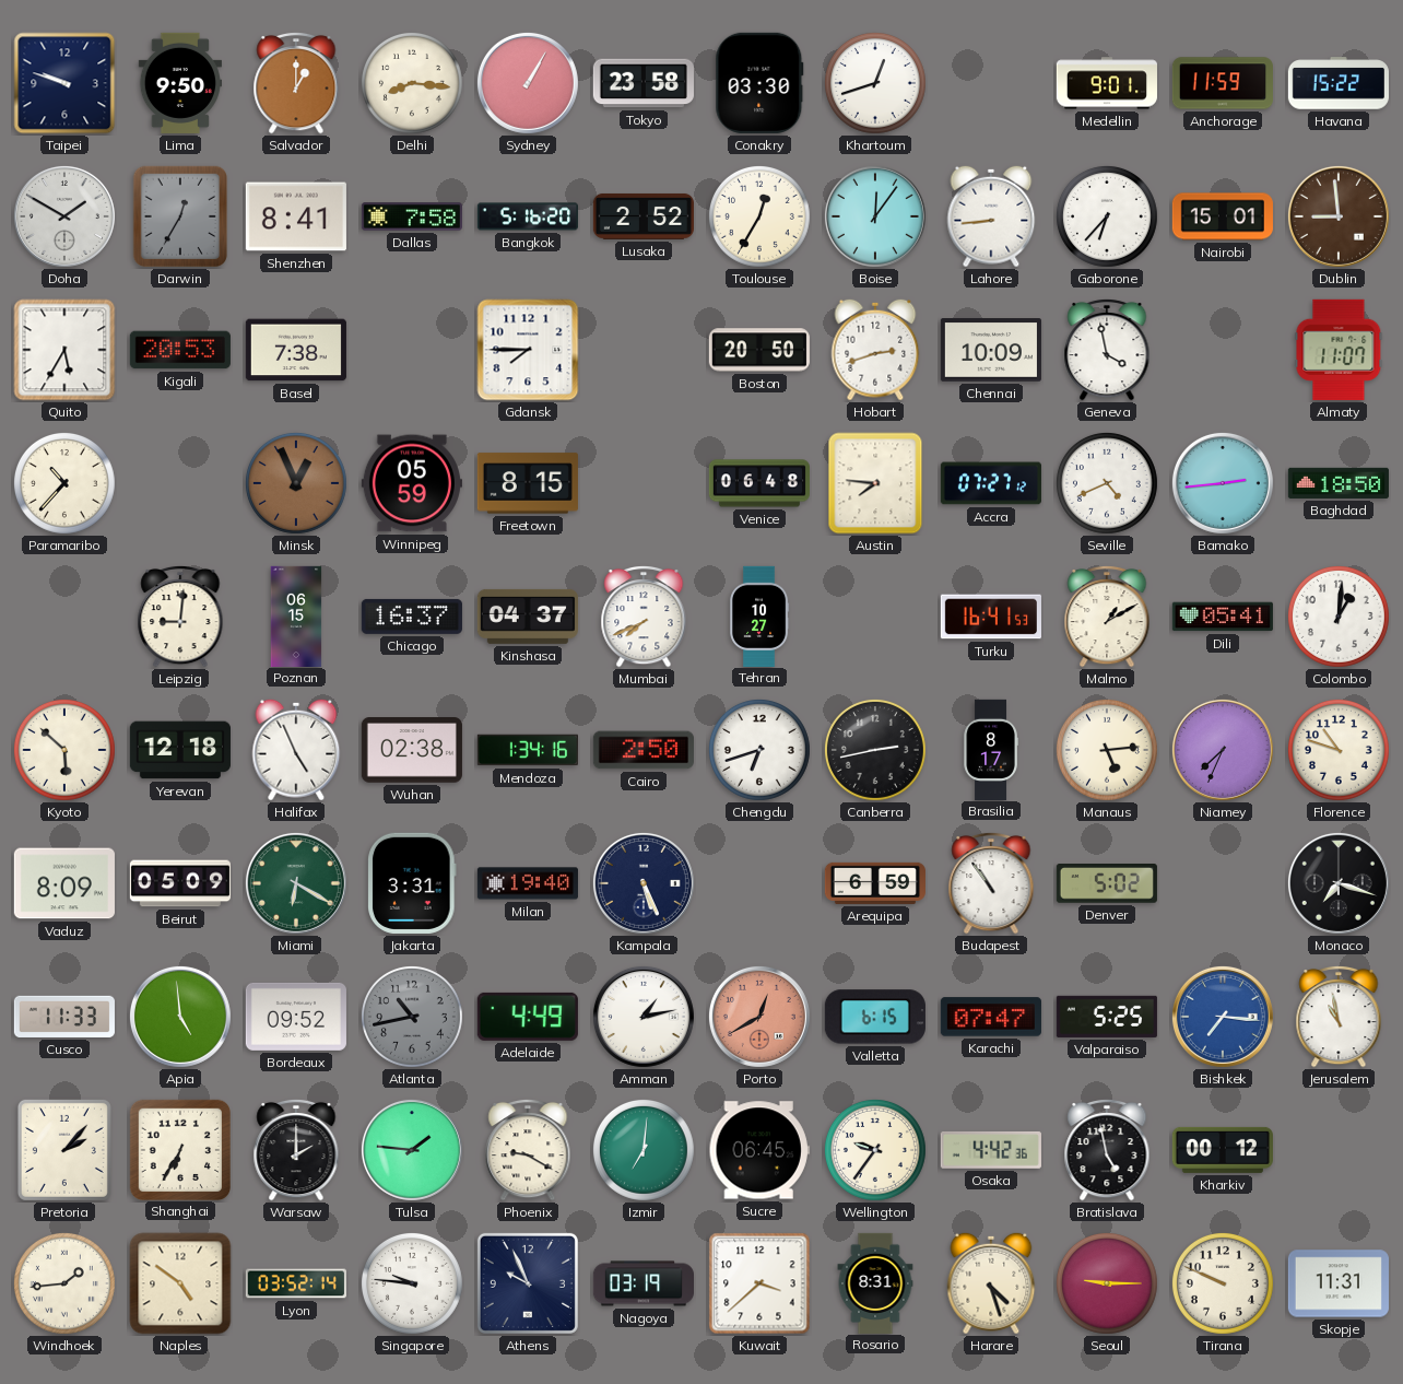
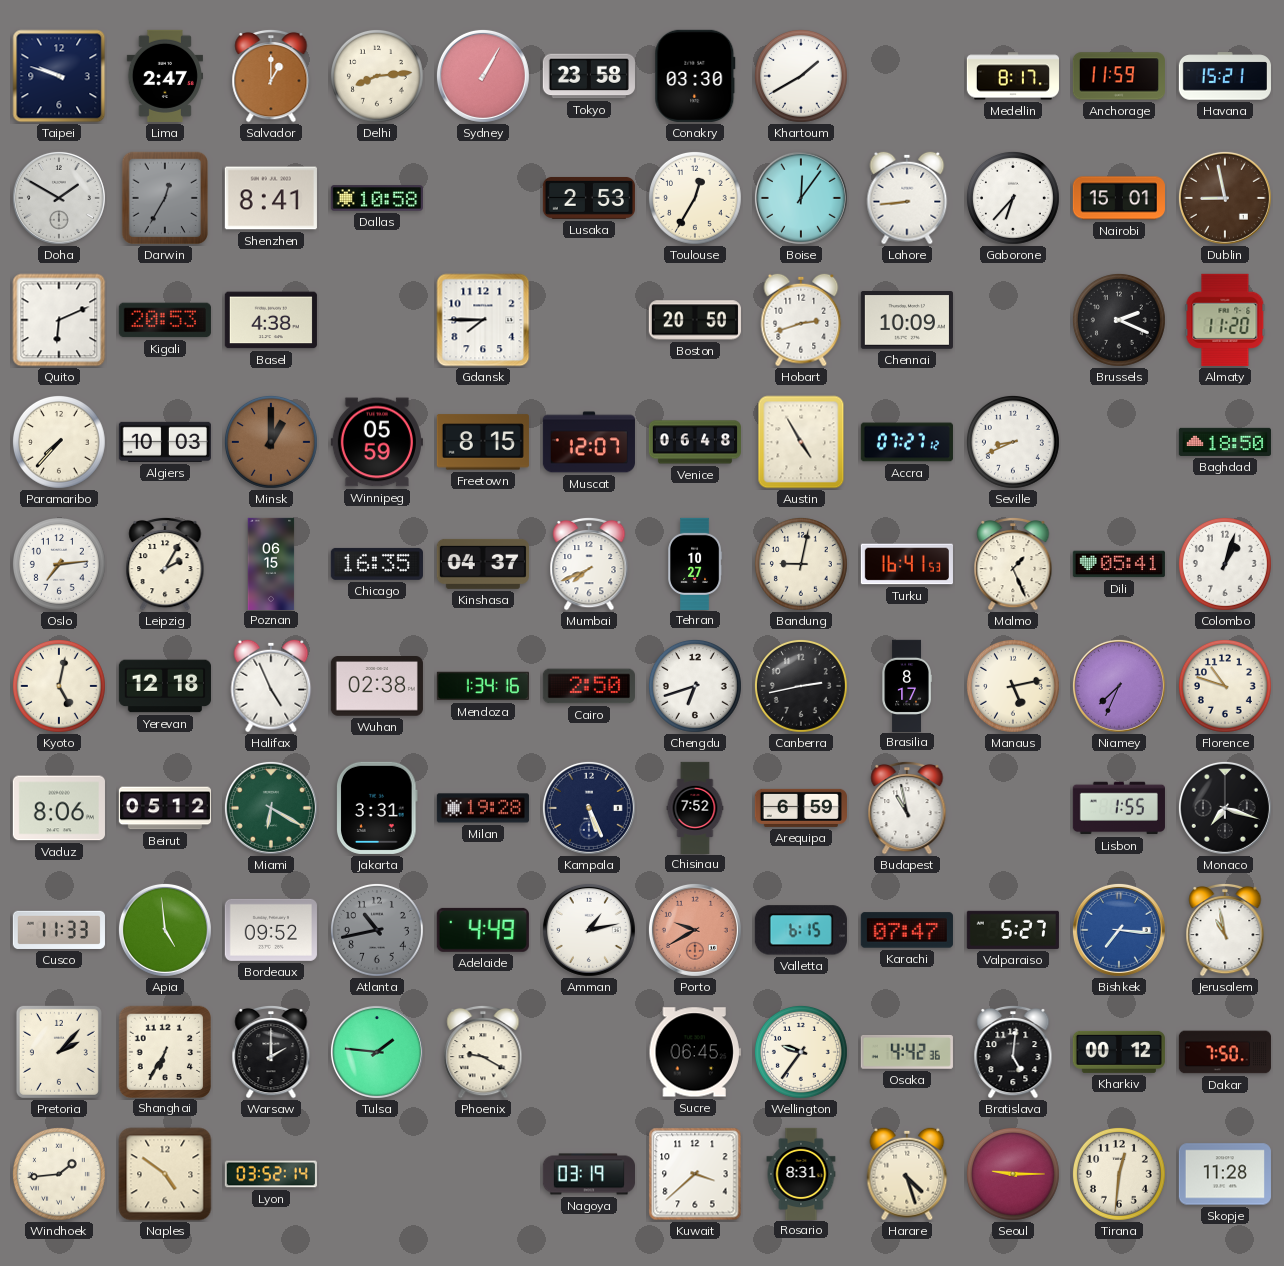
Lima: 9:50 -> 2:47 (164, 76)
Delhi: 8:16 -> 8:14 (377, 76)
Khartoum: 12:42 -> 1:40 (801, 76)
Medellin: 9:01 -> 8:17 (1013, 76)
Havana: 15:22 -> 15:21 (1225, 76)
Dallas: 7:58 -> 10:58 (377, 198)
Bangkok: 5:16 -> none (528, 216)
Lusaka: 2:52 -> 2:53 (589, 198)
Dublin: 8:59 -> 8:58 (1225, 198)
Quito: 5:35 -> 6:11 (59, 320)
Basel: 7:38 -> 4:38 (271, 320)
Geneva: 3:58 -> none (1107, 350)
Brussels: none -> 2:19 (1119, 320)
Almaty: 11:07 -> 11:20 (1225, 320)
Paramaribo: 10:37 -> 7:37 (59, 442)
Algiers: none -> 10:03 (165, 442)
Minsk: 12:56 -> 1:00 (271, 442)
Muscat: none -> 12:07 (589, 442)
Austin: 7:46 -> 4:55 (801, 442)
Seville: 4:41 -> 8:41 (1013, 442)
Bamako: 2:44 -> none (1223, 483)
Oslo: none -> 7:14 (59, 564)
Leipzig: 9:01 -> 2:05 (165, 564)
Chicago: 16:37 -> 16:35 (377, 564)
Bandung: none -> 9:02 (801, 564)
Malmo: 1:10 -> 1:26 (1013, 564)
Colombo: 1:01 -> 1:03 (1225, 564)
Kyoto: 5:52 -> 5:02 (59, 686)
Manaus: 5:14 -> 5:13 (1013, 686)
Vaduz: 8:09 -> 8:06 (59, 808)
Beirut: 05:09 -> 05:12 (165, 808)
Milan: 19:40 -> 19:28 (483, 808)
Chisinau: none -> 7:52 (695, 807)
Budapest: 10:54 -> 10:58 (907, 808)
Denver: 5:02 -> none (1107, 884)
Lisbon: none -> 1:55 (1119, 808)
Porto: 12:40 -> 9:40 (695, 930)
Valparaiso: 5:25 -> 5:27 (1013, 930)
Izmir: 7:01 -> none (644, 1150)
Bratislava: 4:58 -> 5:01 (1013, 1052)
Dakar: none -> 7:50 (1225, 1052)
Singapore: 9:46 -> none (412, 1283)
Athens: 9:56 -> none (528, 1283)
Tirana: 9:49 -> 12:31 (1119, 1174)
Skopje: 11:31 -> 11:28 (1225, 1174)
